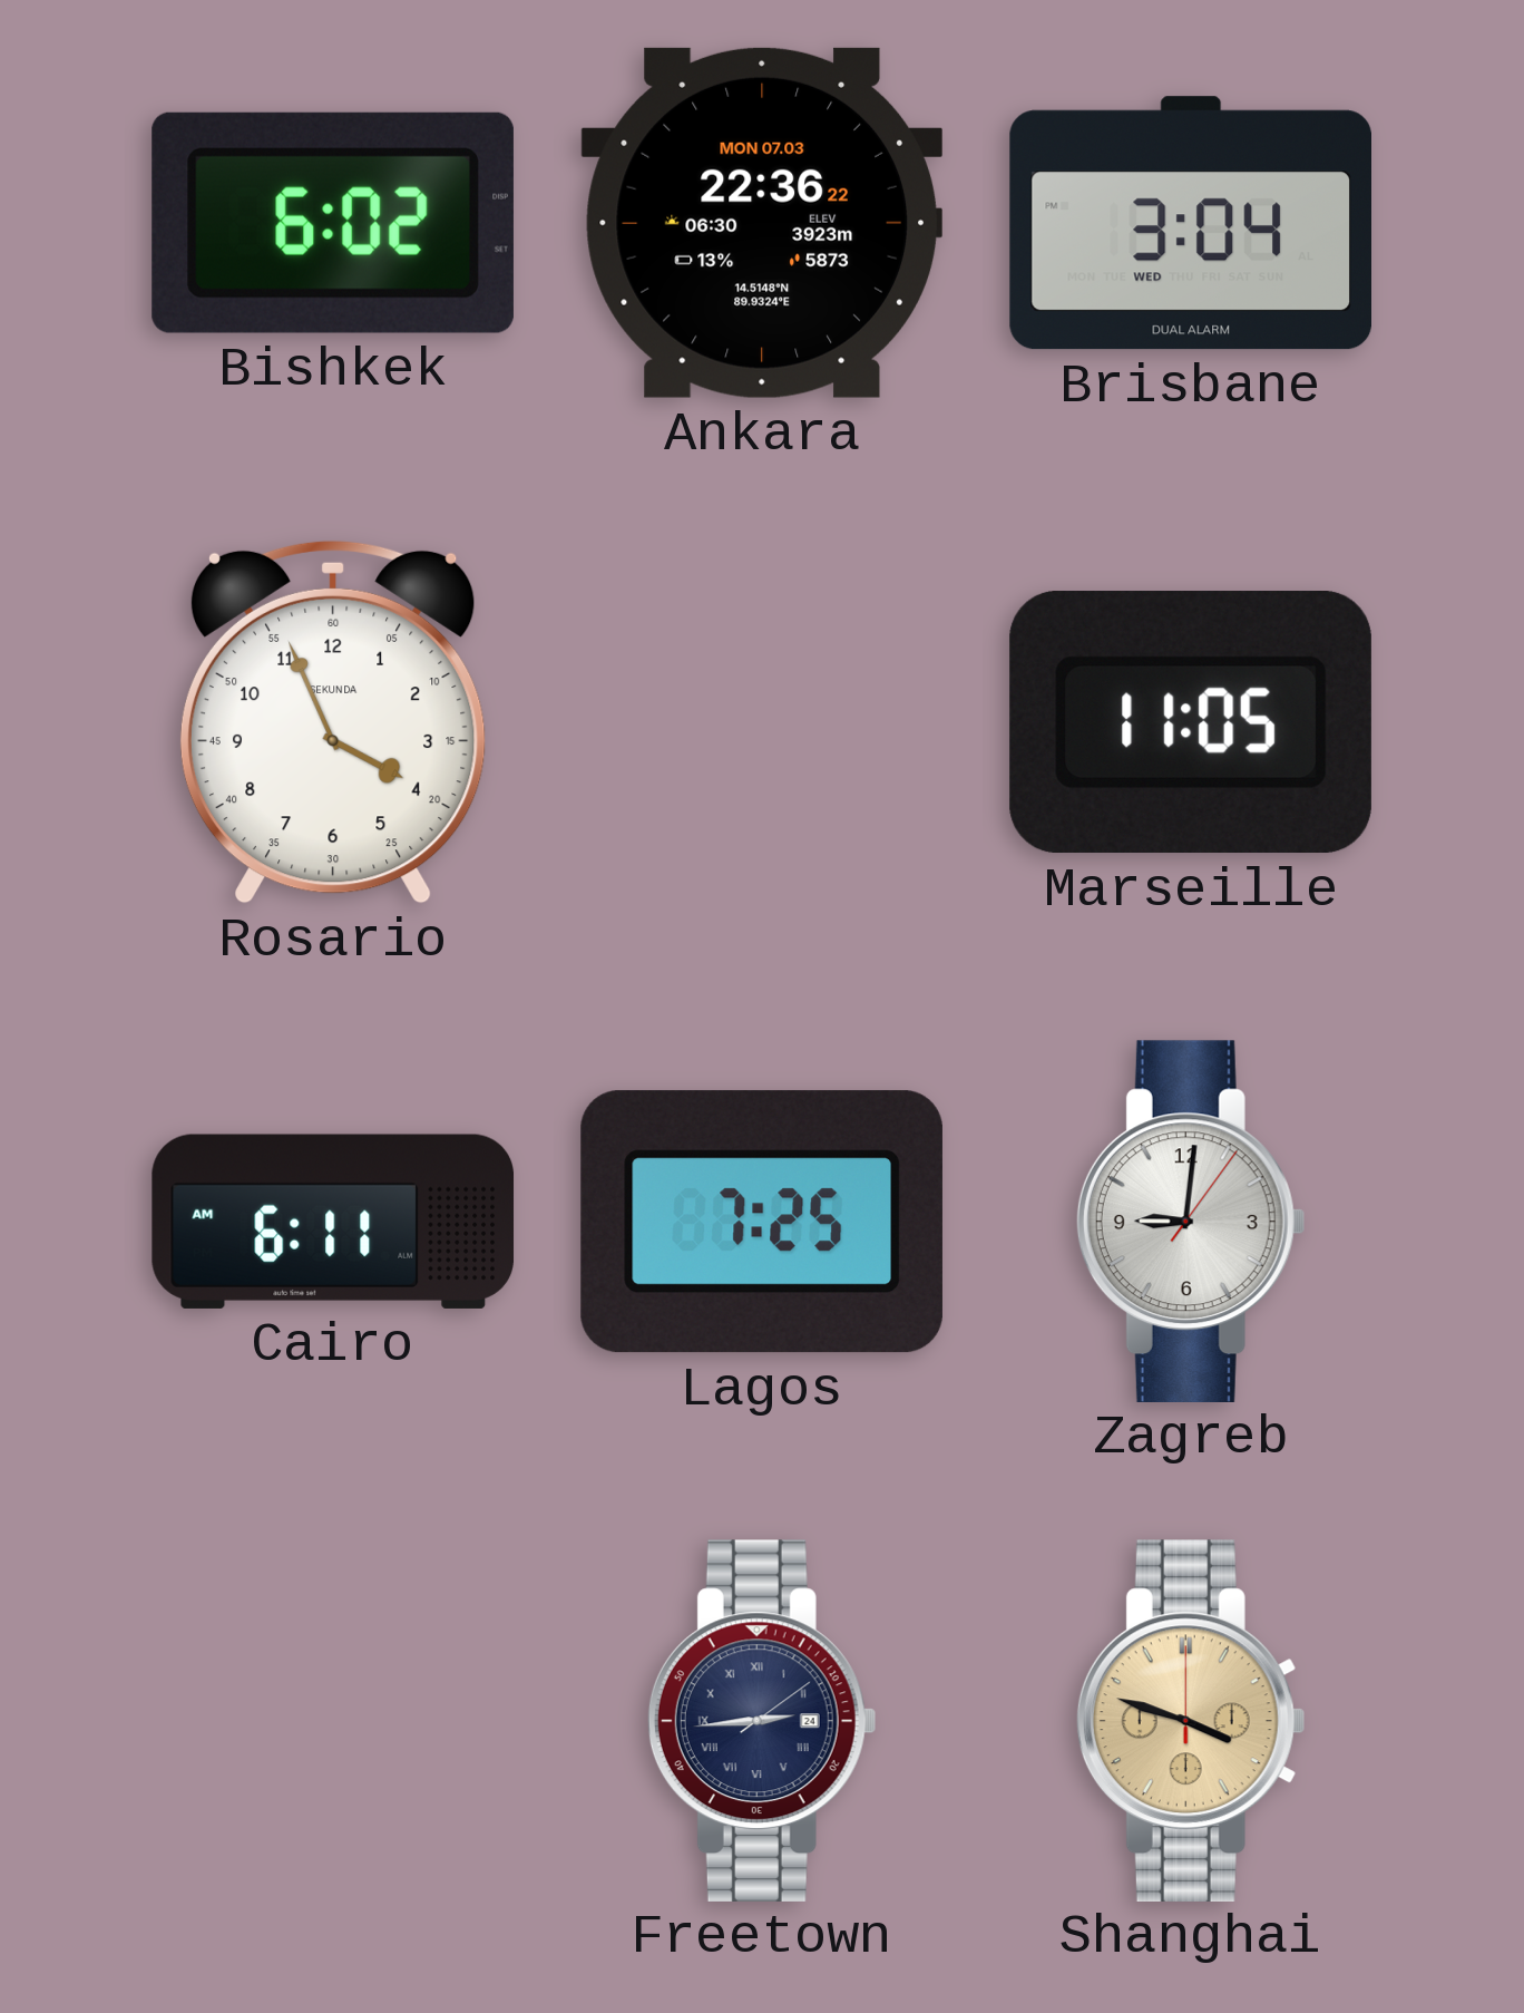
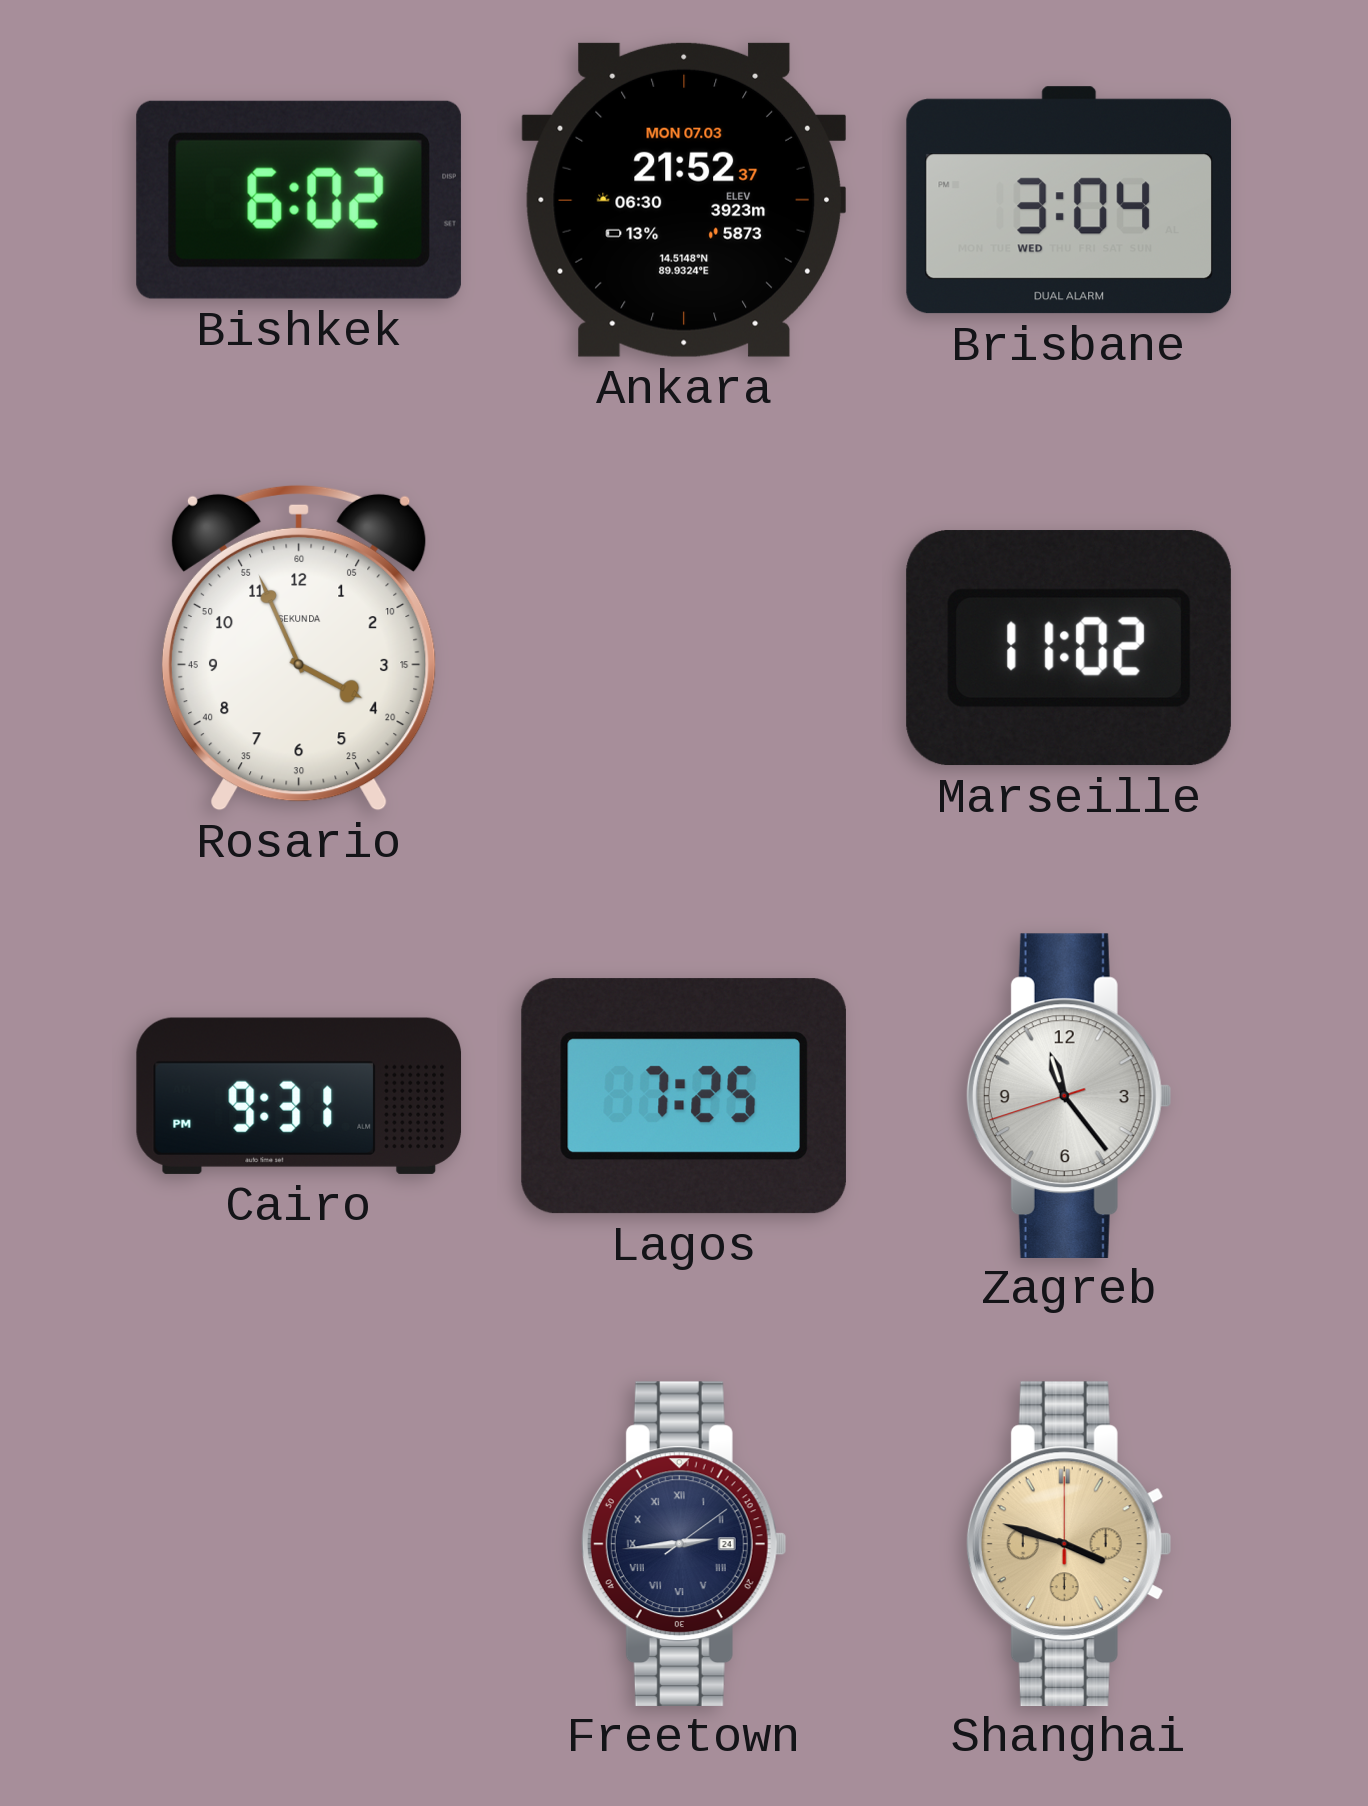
Ankara: 22:36 -> 21:52 (683, 200)
Marseille: 11:05 -> 11:02 (1069, 648)
Cairo: 6:11 -> 9:31 (299, 1096)
Zagreb: 9:01 -> 11:23 (1069, 1095)
